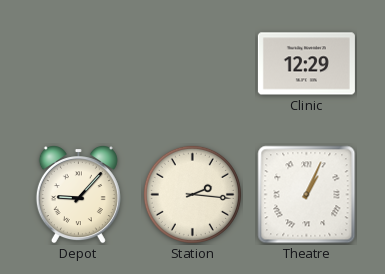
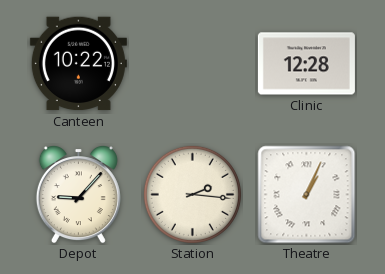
Canteen: none -> 10:22 (78, 64)
Clinic: 12:29 -> 12:28 (306, 64)
